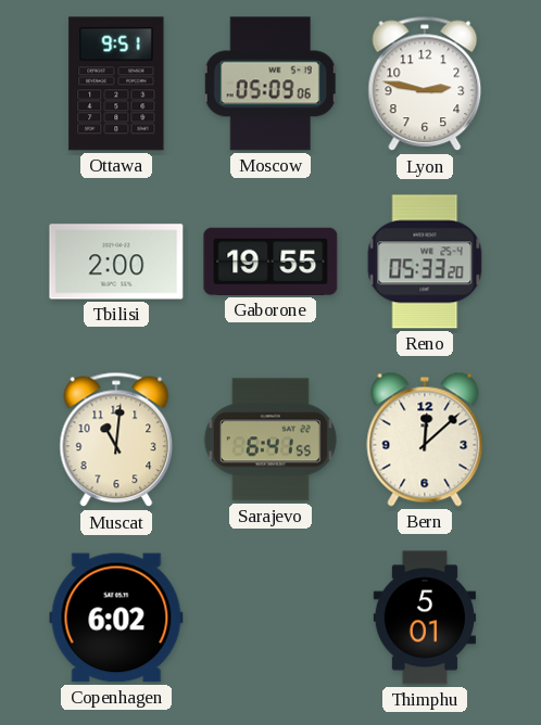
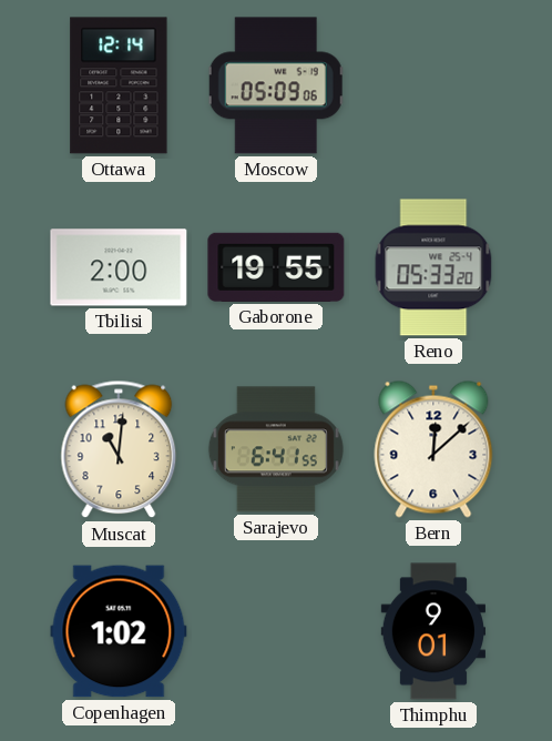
Ottawa: 9:51 -> 12:14 (119, 85)
Lyon: 2:47 -> none (425, 84)
Copenhagen: 6:02 -> 1:02 (119, 631)
Thimphu: 5:01 -> 9:01 (432, 631)
